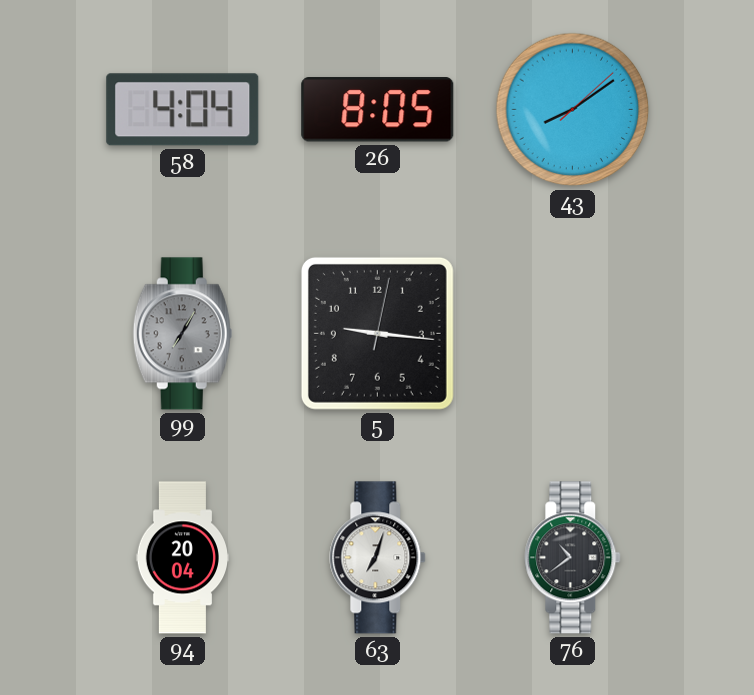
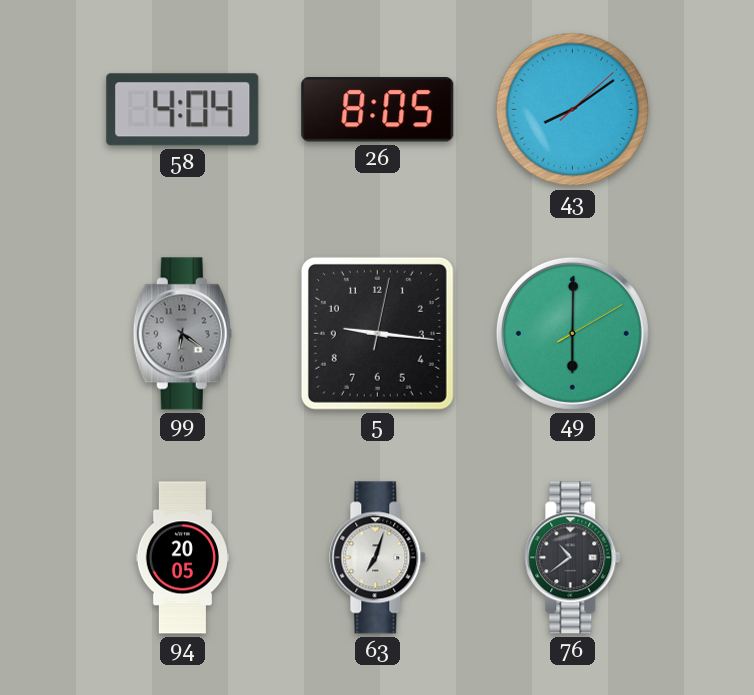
99: 7:05 -> 6:21 (182, 334)
49: none -> 6:00 (572, 333)
94: 20:04 -> 20:05 (182, 558)
